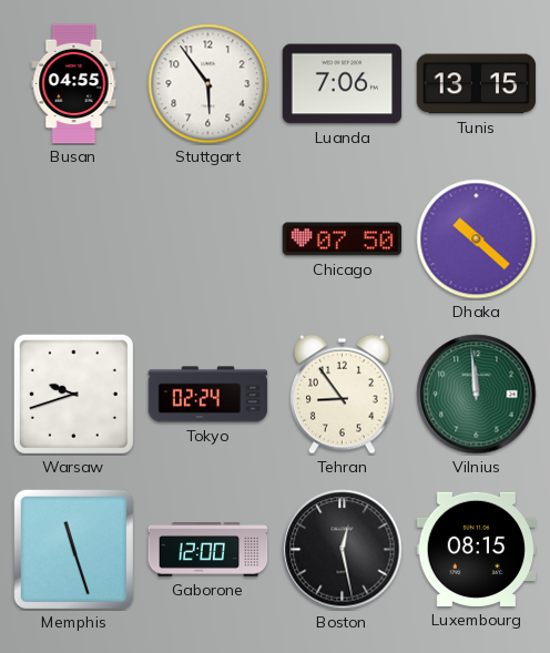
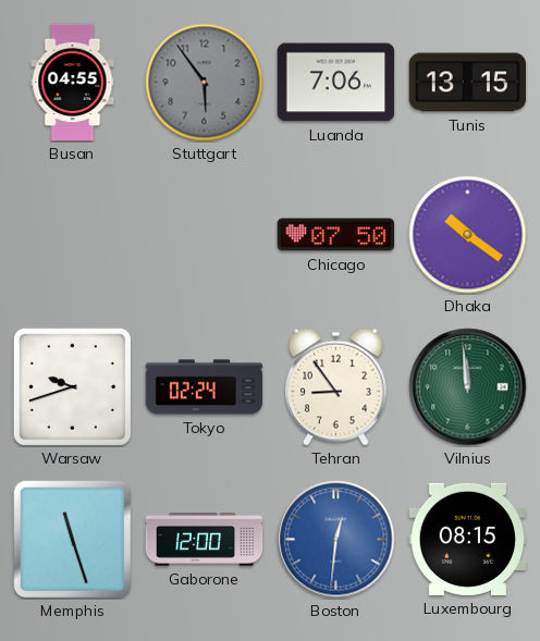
Stuttgart dial: white -> grey (205, 83)
Dhaka: 10:22 -> 10:21 (468, 235)
Boston: 12:28 -> 12:31 (336, 540)
Boston dial: black -> blue (336, 540)
